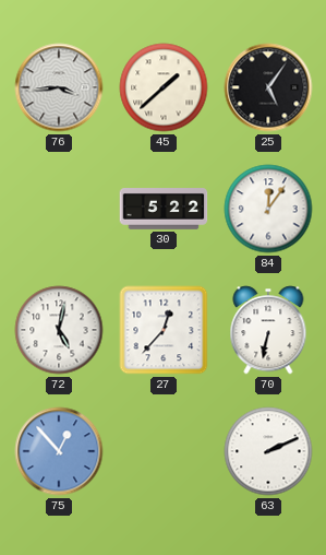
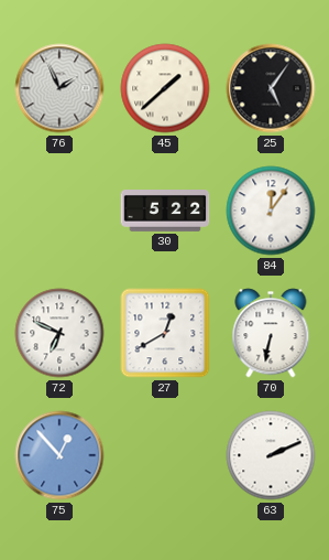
76: 3:44 -> 1:56 (59, 88)
72: 5:02 -> 6:49 (59, 333)
27: 12:37 -> 12:40 (165, 333)
